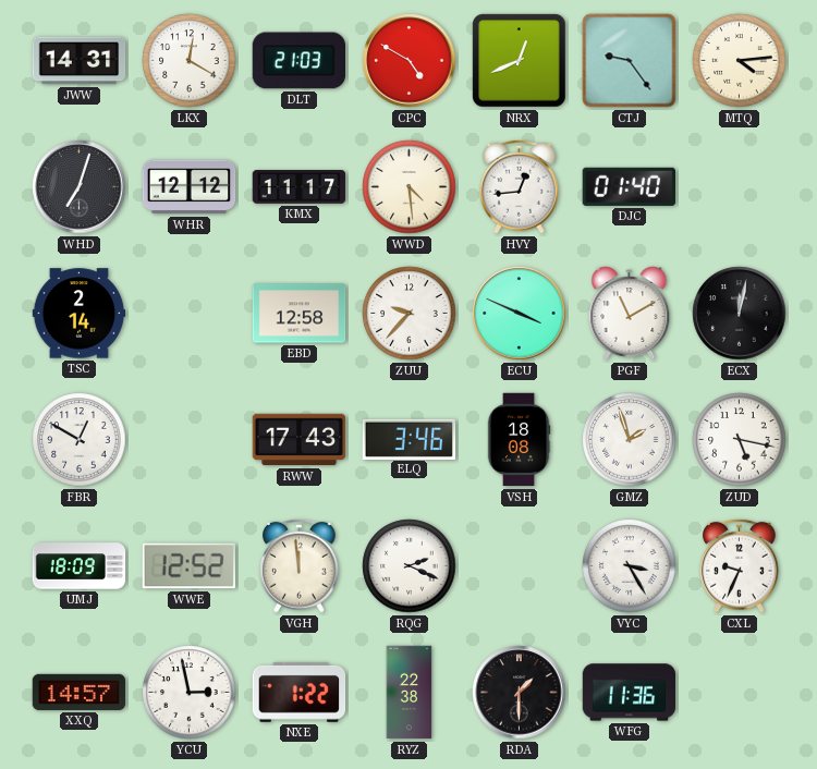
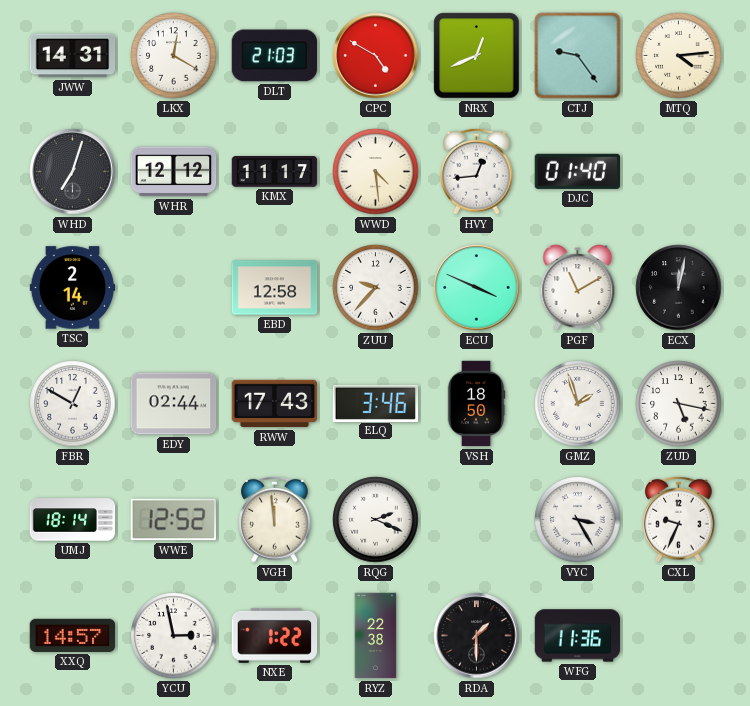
EDY: none -> 02:44 (174, 404)
VSH: 18:08 -> 18:50 (476, 404)
UMJ: 18:09 -> 18:14 (73, 520)
